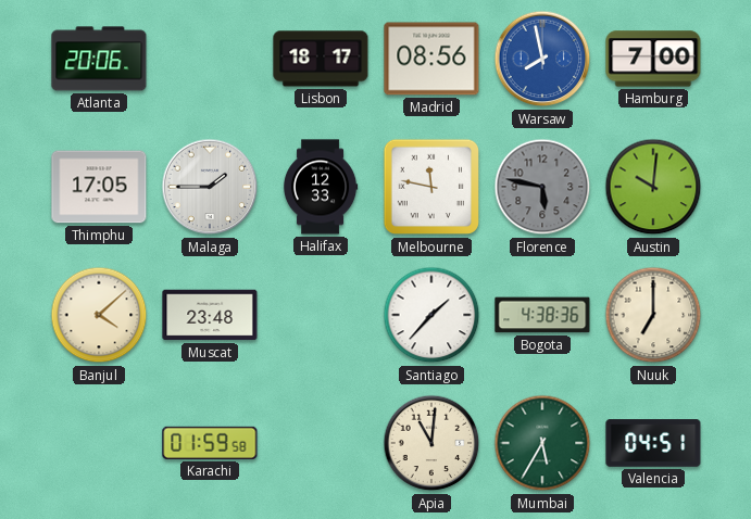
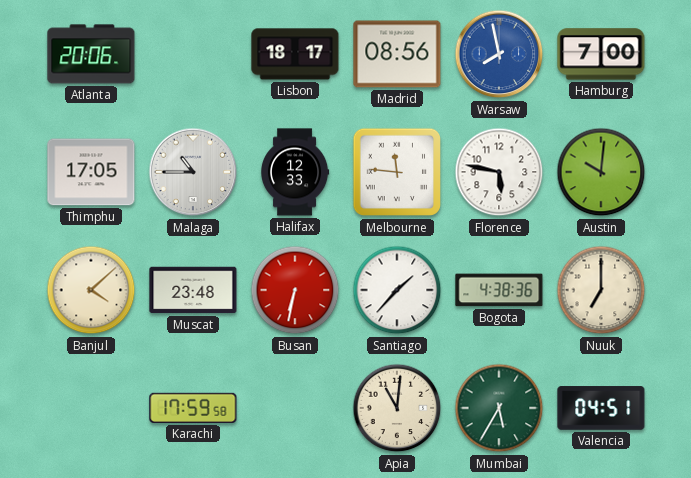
Malaga: 1:45 -> 10:45 (193, 172)
Melbourne: 11:47 -> 11:46 (397, 172)
Florence dial: grey -> white (499, 172)
Busan: none -> 6:32 (295, 290)
Karachi: 01:59 -> 17:59 (193, 408)
